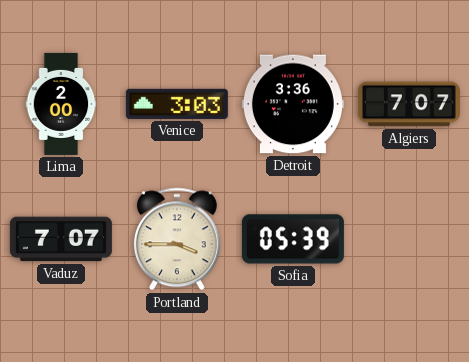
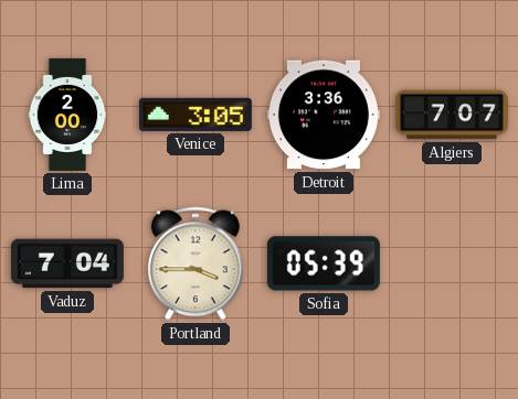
Venice: 3:03 -> 3:05 (195, 115)
Vaduz: 7:07 -> 7:04 (67, 263)
